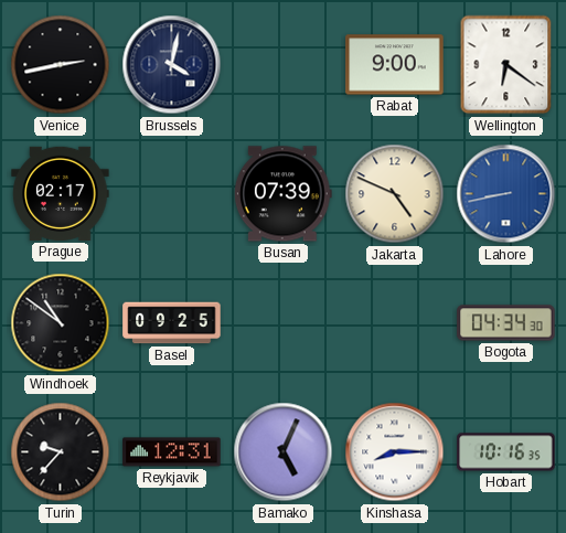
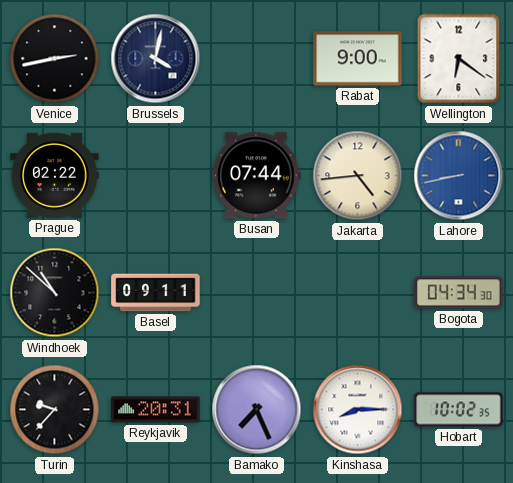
Prague: 02:17 -> 02:22 (55, 175)
Busan: 07:39 -> 07:44 (256, 176)
Jakarta: 4:49 -> 4:44 (358, 176)
Windhoek: 10:51 -> 10:52 (55, 293)
Basel: 09:25 -> 09:11 (156, 293)
Reykjavik: 12:31 -> 20:31 (156, 410)
Bamako: 5:04 -> 7:26 (257, 410)
Hobart: 10:16 -> 10:02 (459, 410)
